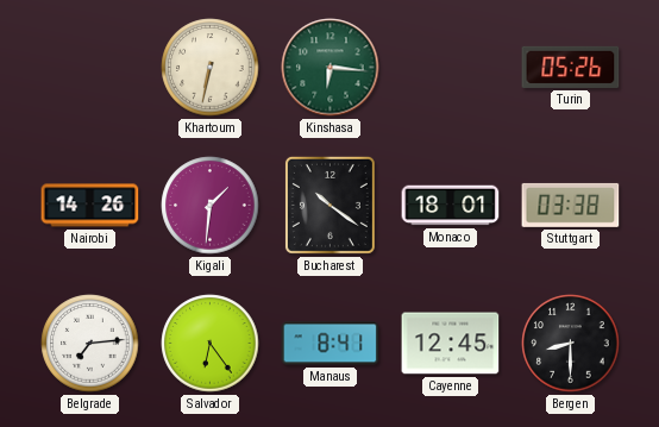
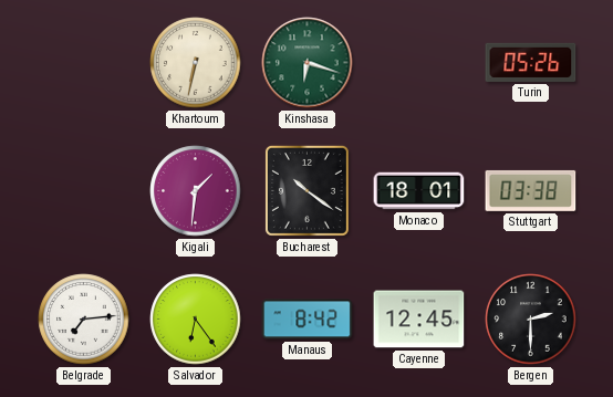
Kinshasa: 6:16 -> 6:18 (308, 63)
Nairobi: 14:26 -> none (90, 206)
Manaus: 8:41 -> 8:42 (308, 320)
Bergen: 8:30 -> 2:30 (531, 320)
